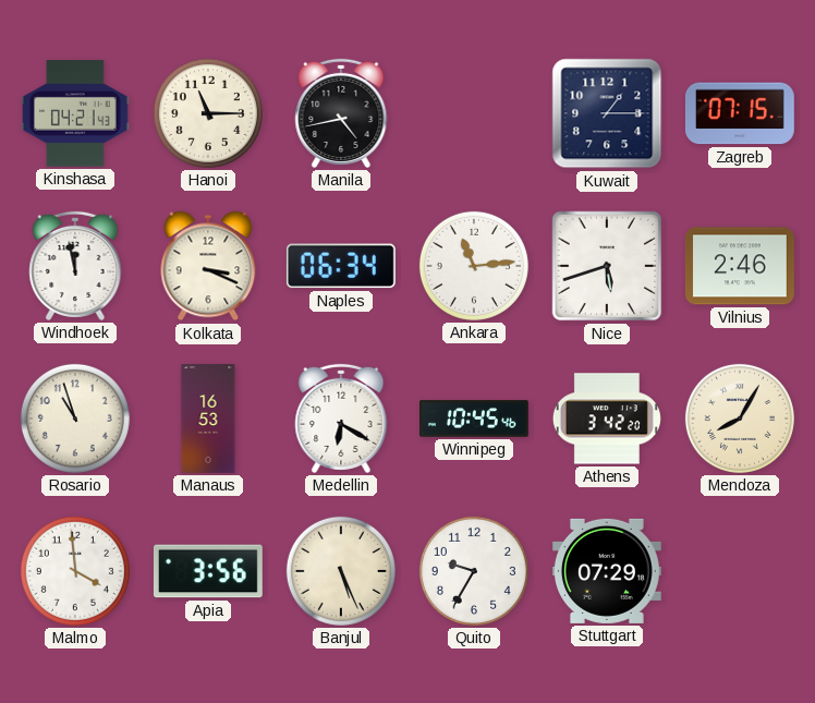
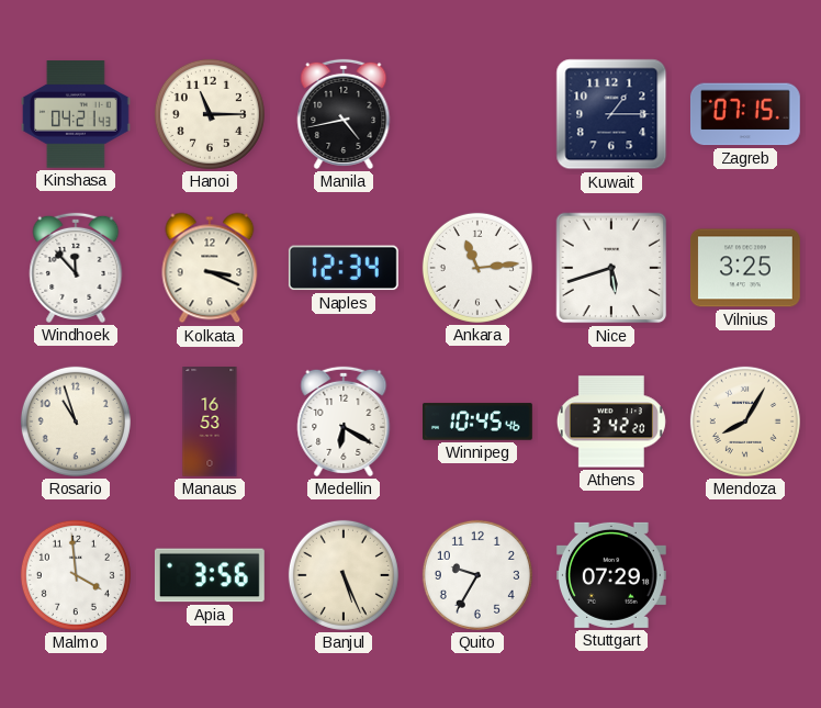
Windhoek: 11:58 -> 11:53 (76, 268)
Naples: 06:34 -> 12:34 (344, 268)
Vilnius: 2:46 -> 3:25 (745, 268)
